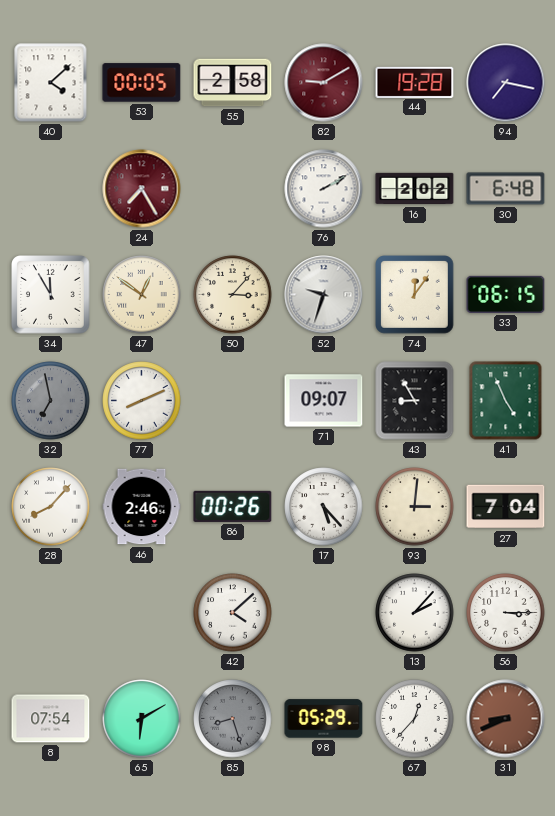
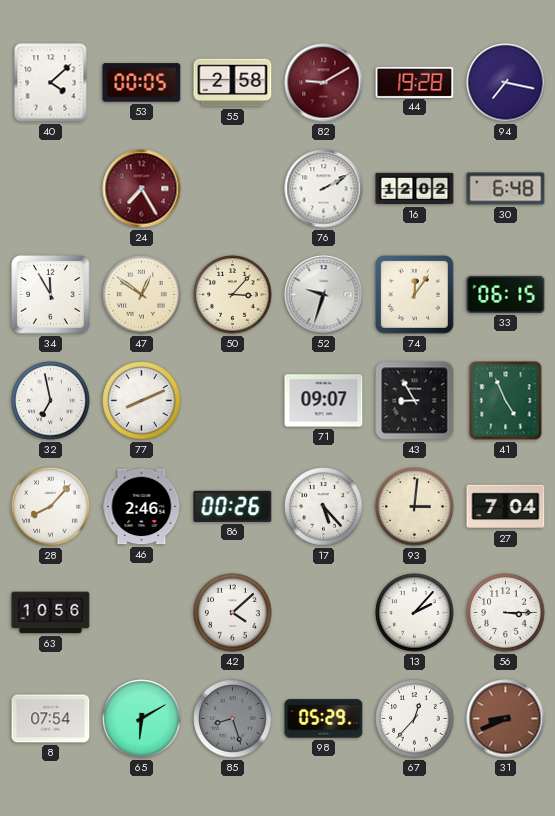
16: 2:02 -> 12:02 (415, 189)
32 dial: grey -> white (51, 401)
63: none -> 10:56 (51, 613)
